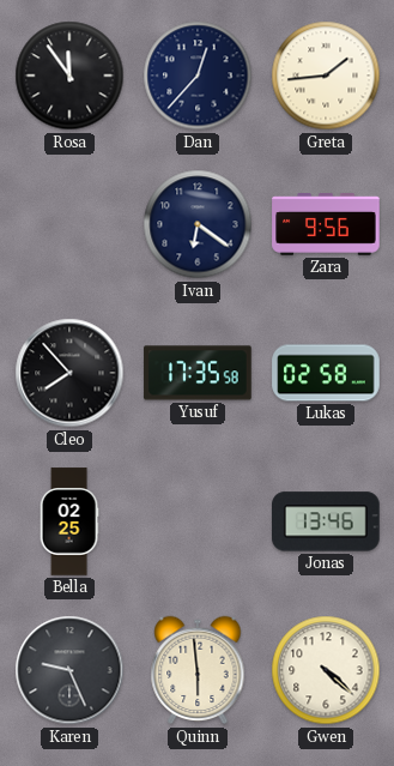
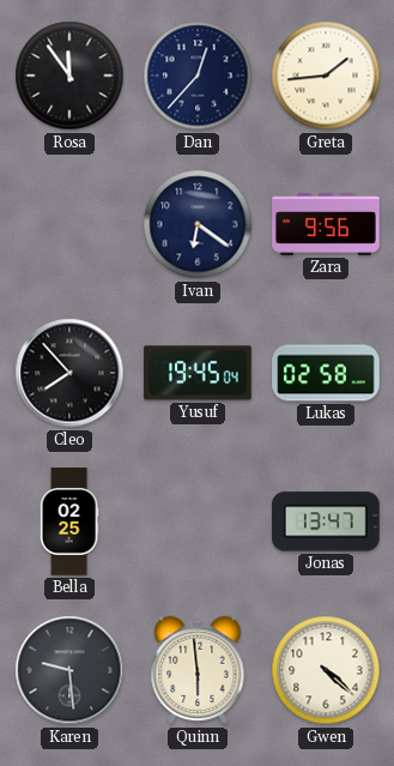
Yusuf: 17:35 -> 19:45 (198, 373)
Jonas: 13:46 -> 13:47 (327, 521)
Karen: 9:26 -> 9:29 (69, 670)
